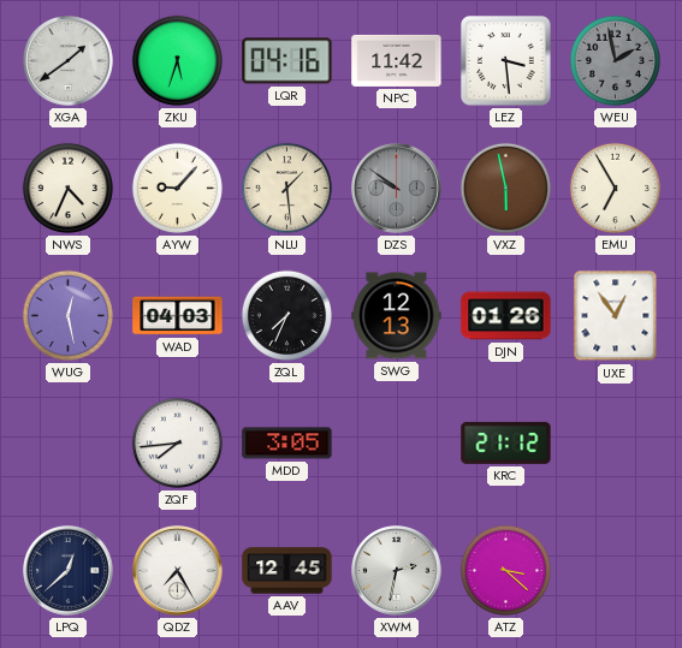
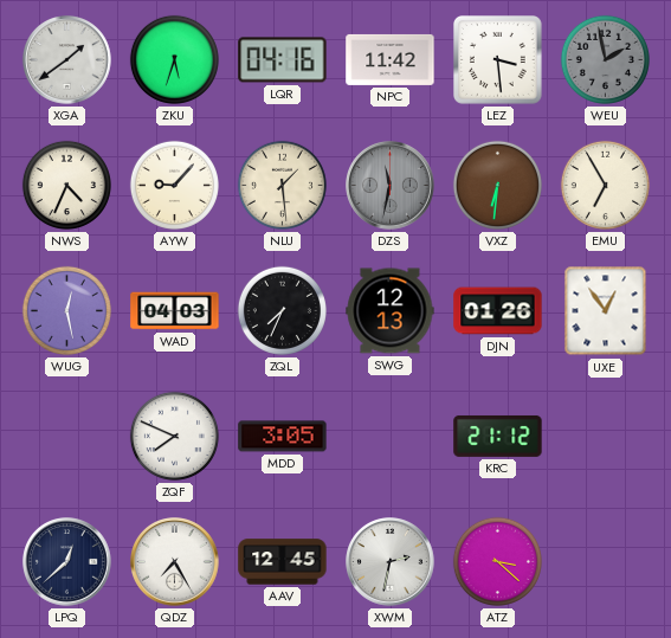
DZS: 9:51 -> 11:32 (391, 186)
VXZ: 5:58 -> 6:31 (497, 185)
ZQF: 7:44 -> 7:49 (174, 436)
